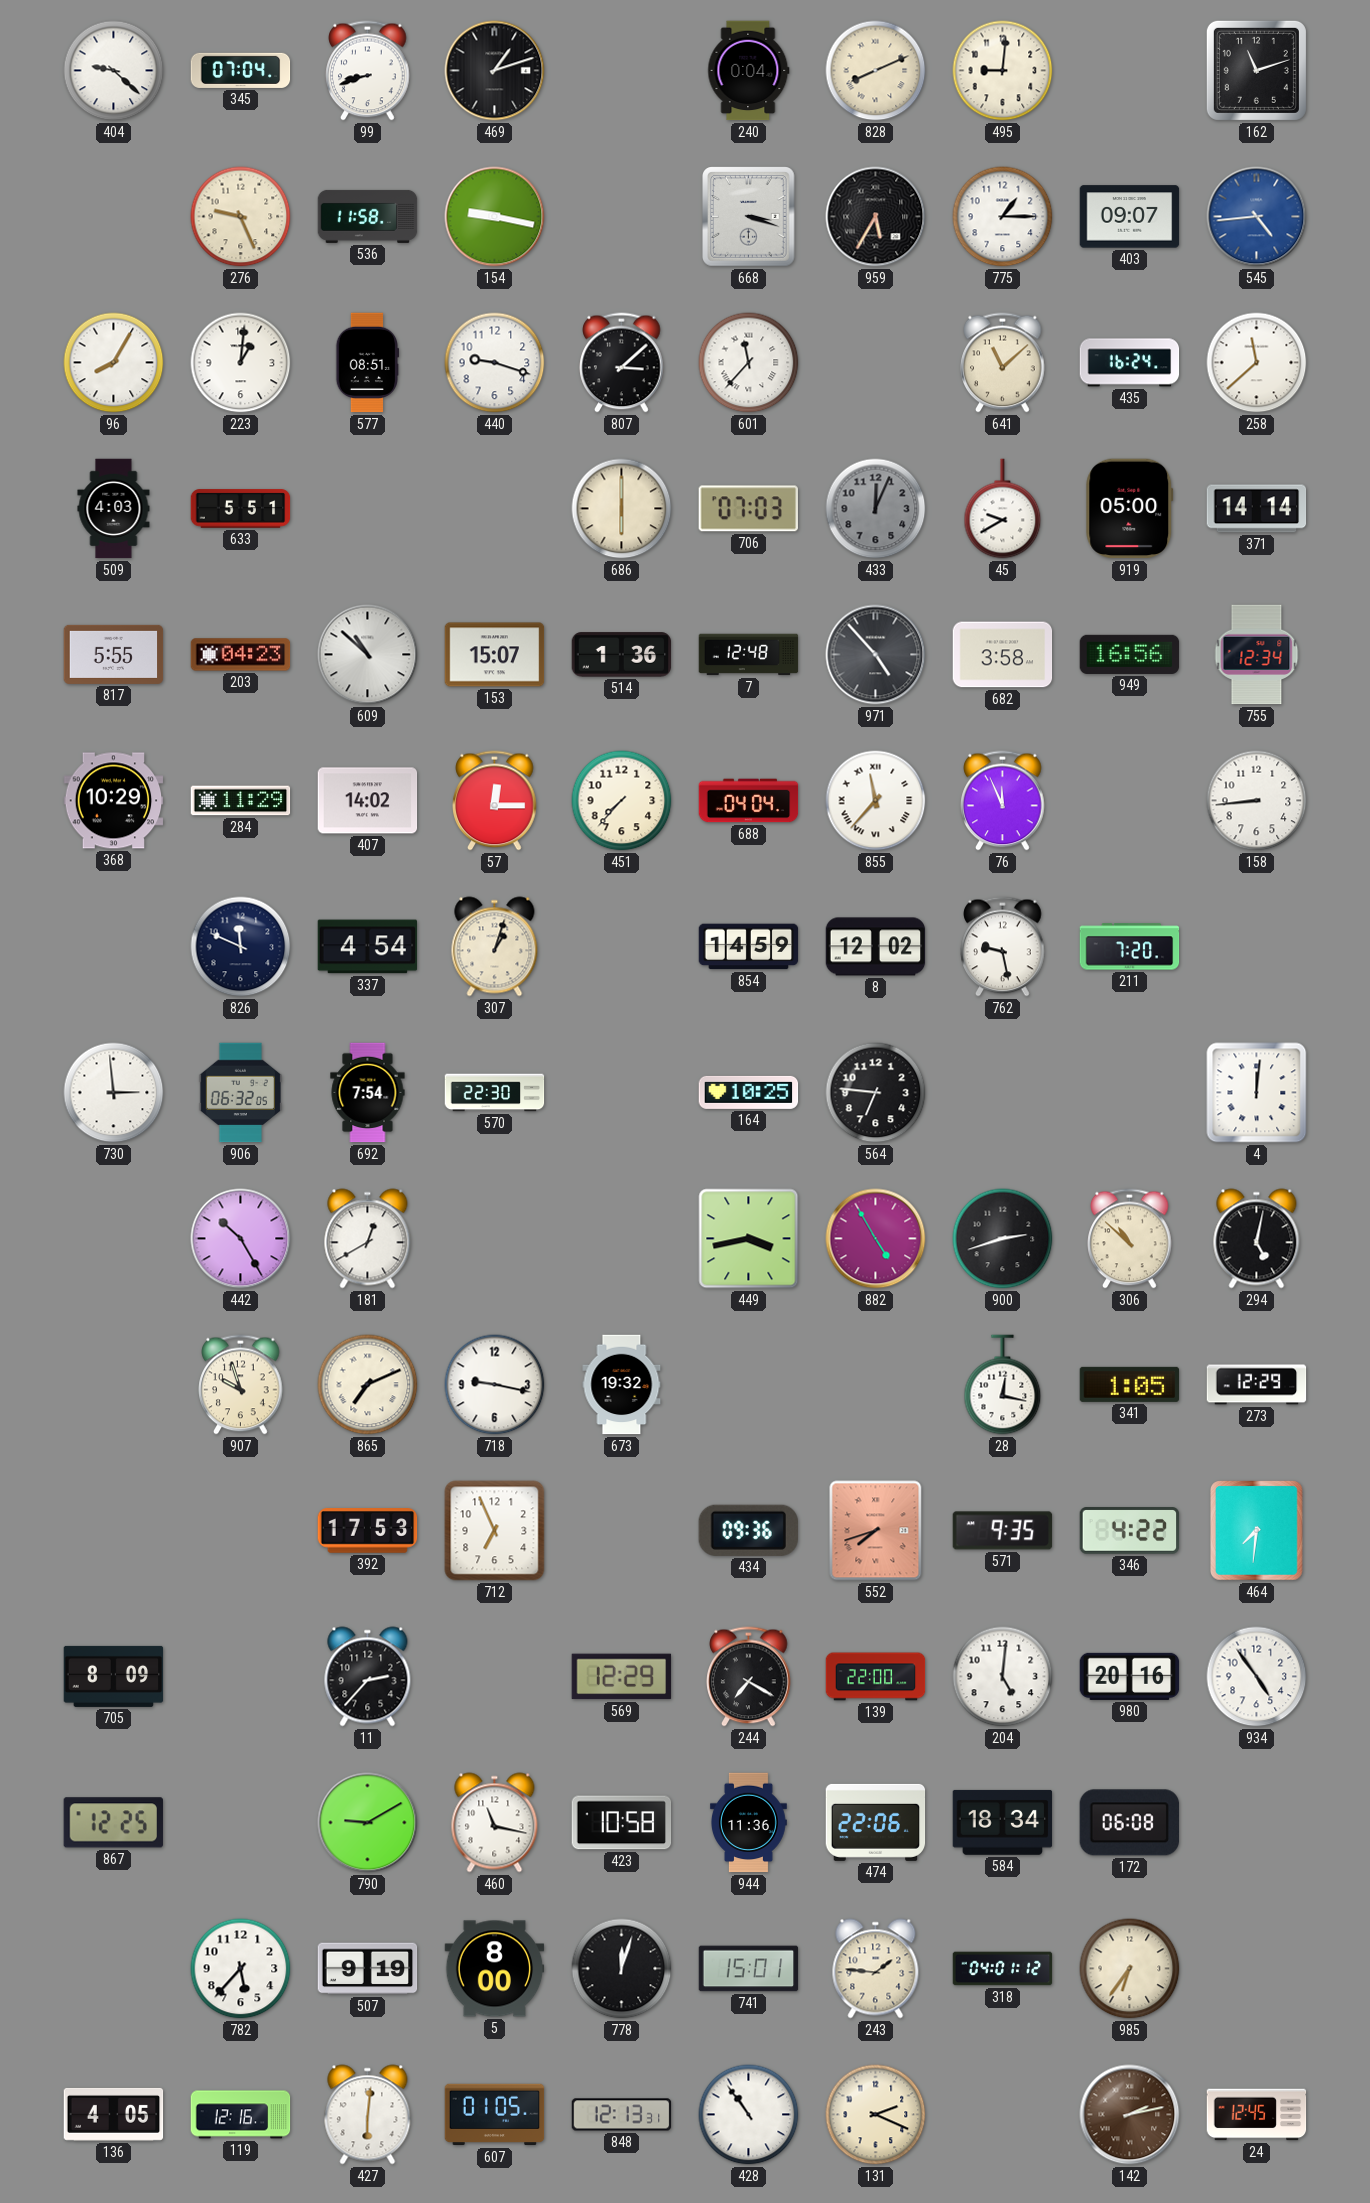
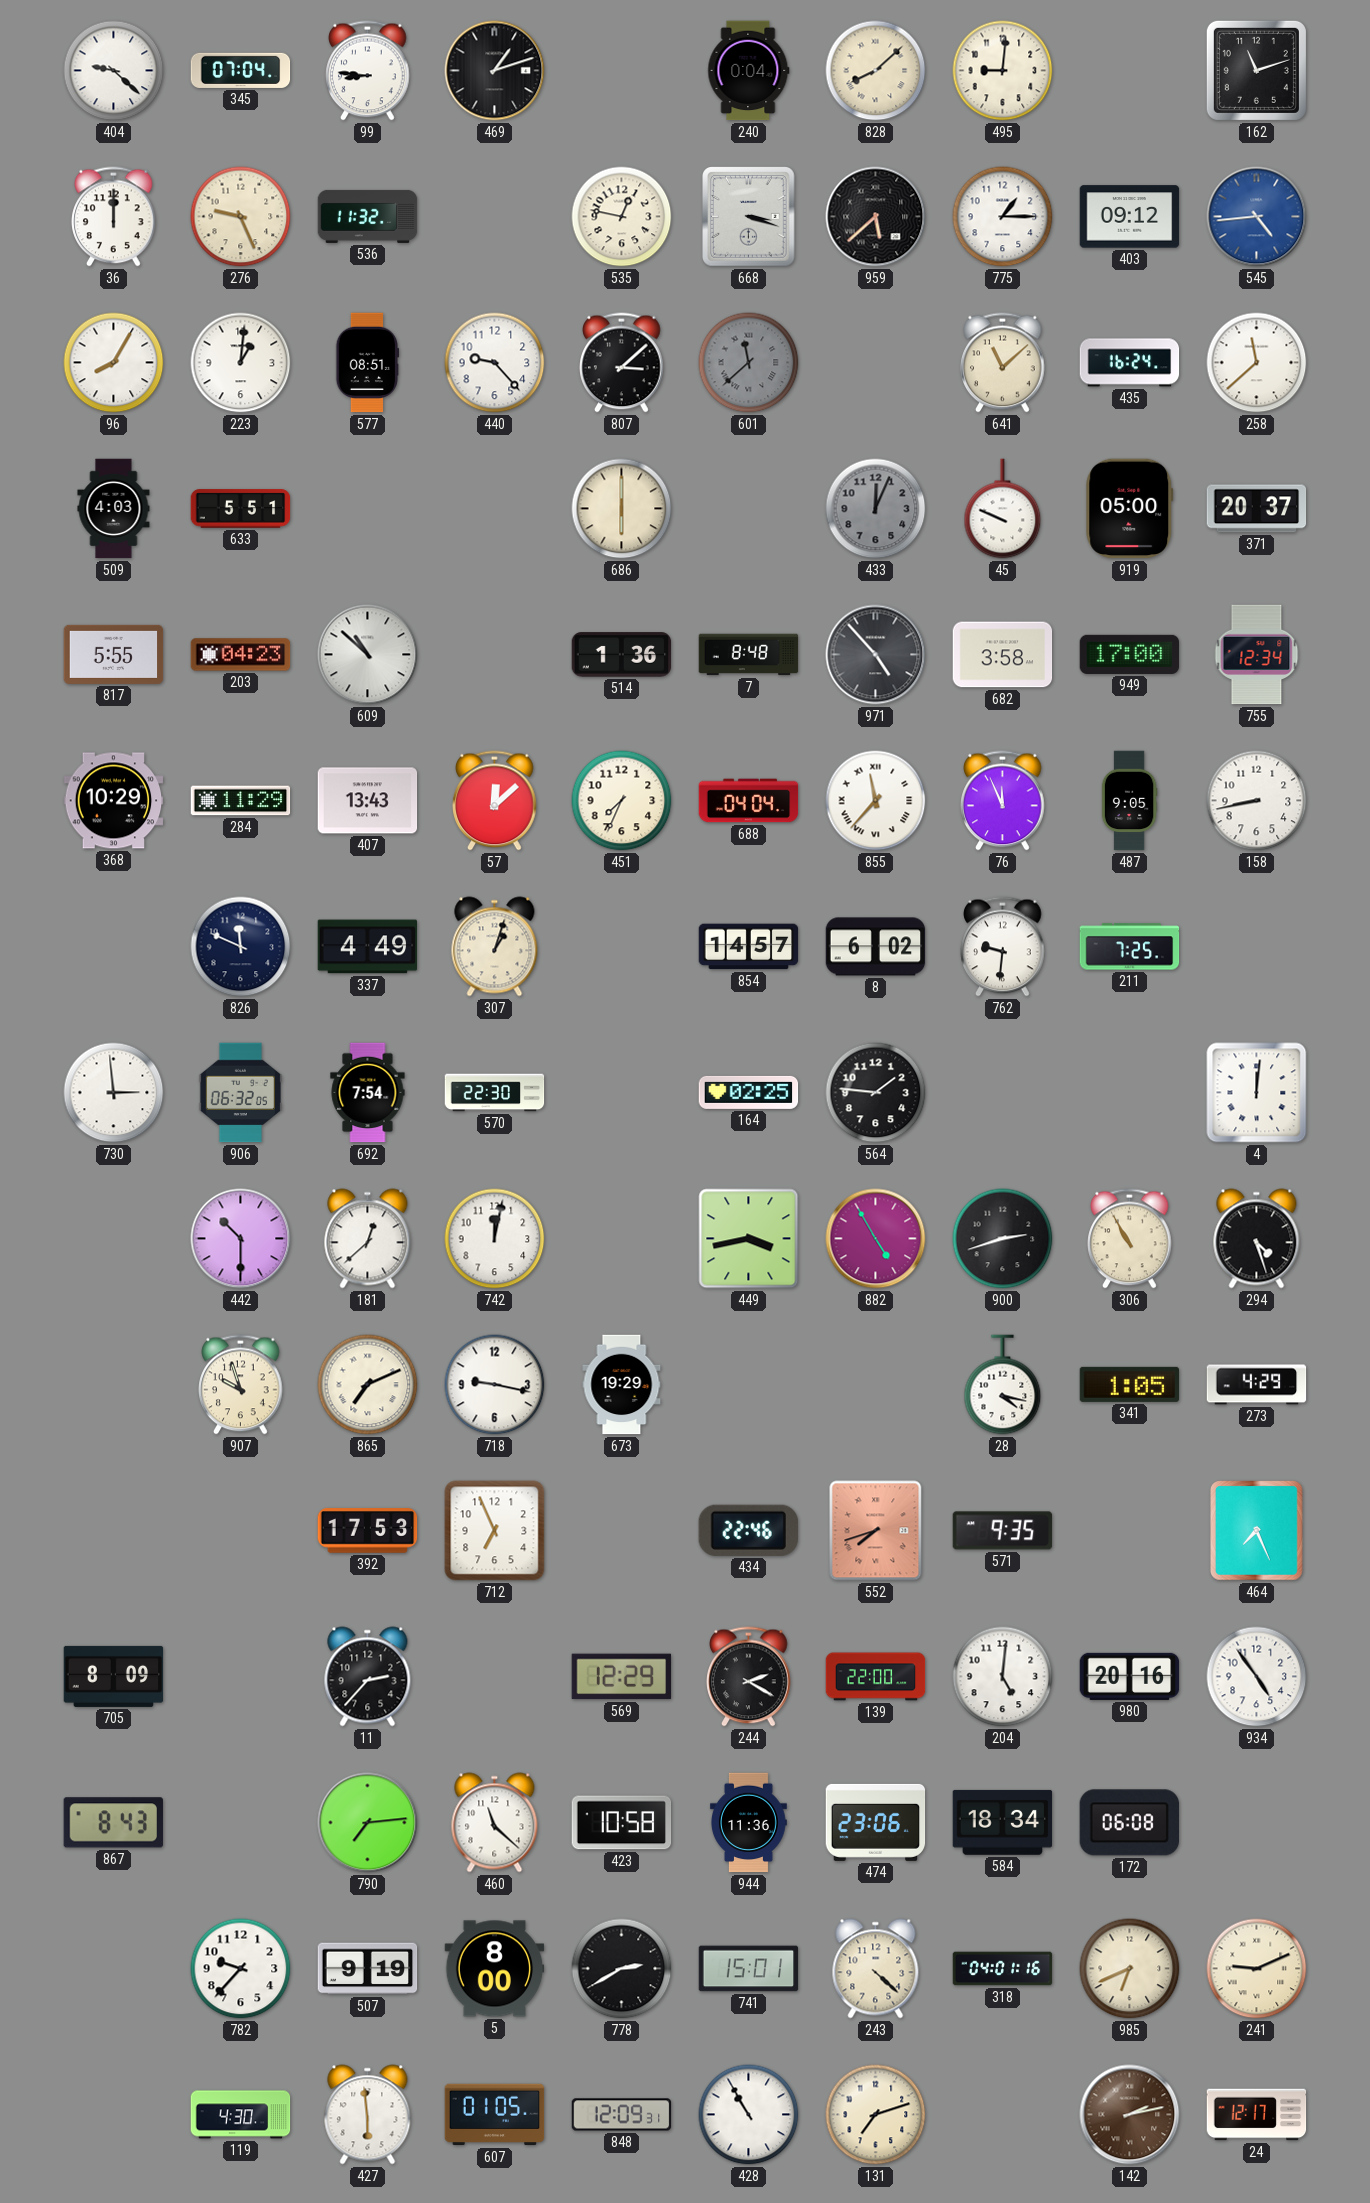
99: 8:42 -> 8:46 (368, 71)
828: 8:11 -> 8:08 (876, 71)
36: none -> 12:00 (114, 217)
536: 11:58 -> 11:32 (368, 216)
154: 9:17 -> none (495, 217)
535: none -> 12:47 (622, 217)
959: 5:35 -> 5:38 (876, 217)
403: 09:07 -> 09:12 (1130, 217)
440: 9:18 -> 9:23 (495, 363)
601: 11:37 -> 11:38 (749, 363)
601 dial: white -> grey (749, 363)
706: 07:03 -> none (748, 509)
45: 9:40 -> 9:49 (1003, 509)
371: 14:14 -> 20:37 (1257, 509)
153: 15:07 -> none (495, 655)
7: 12:48 -> 8:48 (749, 655)
949: 16:56 -> 17:00 (1130, 654)
407: 14:02 -> 13:43 (368, 801)
57: 12:15 -> 12:08 (495, 801)
451: 7:37 -> 7:34 (622, 801)
487: none -> 9:05 (1129, 801)
158: 8:44 -> 8:43 (1257, 801)
337: 4:54 -> 4:49 (368, 947)
854: 14:59 -> 14:57 (749, 947)
8: 12:02 -> 6:02 (876, 947)
762: 9:28 -> 9:31 (1003, 947)
211: 7:20 -> 7:25 (1130, 947)
164: 10:25 -> 02:25 (749, 1092)
564: 6:46 -> 1:46 (876, 1093)
442: 10:25 -> 10:30 (241, 1239)
181: 12:40 -> 12:38 (368, 1239)
742: none -> 12:02 (495, 1239)
306: 10:52 -> 10:55 (1130, 1239)
294: 5:02 -> 4:27 (1257, 1239)
673: 19:32 -> 19:29 (622, 1385)
28: 12:17 -> 4:17 (1003, 1385)
273: 12:29 -> 4:29 (1257, 1385)
434: 09:36 -> 22:46 (748, 1530)
346: 4:22 -> none (1130, 1531)
464: 7:31 -> 7:26 (1257, 1531)
244: 7:20 -> 2:20 (749, 1677)
867: 12:25 -> 8:43 (113, 1823)
790: 9:10 -> 7:14 (368, 1823)
460: 11:17 -> 11:22 (495, 1823)
474: 22:06 -> 23:06 (876, 1822)
782: 5:37 -> 9:37 (241, 1969)
778: 12:03 -> 2:40 (622, 1969)
243: 1:46 -> 4:22 (876, 1969)
318: 04:01:12 -> 04:01:16 (1003, 1969)
985: 6:36 -> 6:41 (1130, 1969)
241: none -> 9:11 (1257, 1969)
136: 4:05 -> none (114, 2114)
119: 12:16 -> 4:30 (241, 2115)
427: 6:01 -> 5:59 (368, 2115)
848: 12:13 -> 12:09 (622, 2115)
428: 10:54 -> 10:55 (749, 2115)
131: 2:19 -> 7:12 (876, 2115)
24: 12:45 -> 12:17 (1257, 2115)
